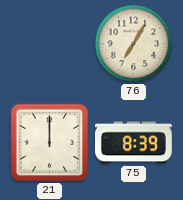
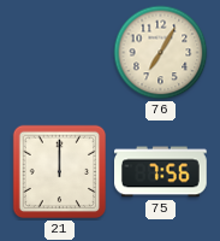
75: 8:39 -> 7:56 (161, 172)
